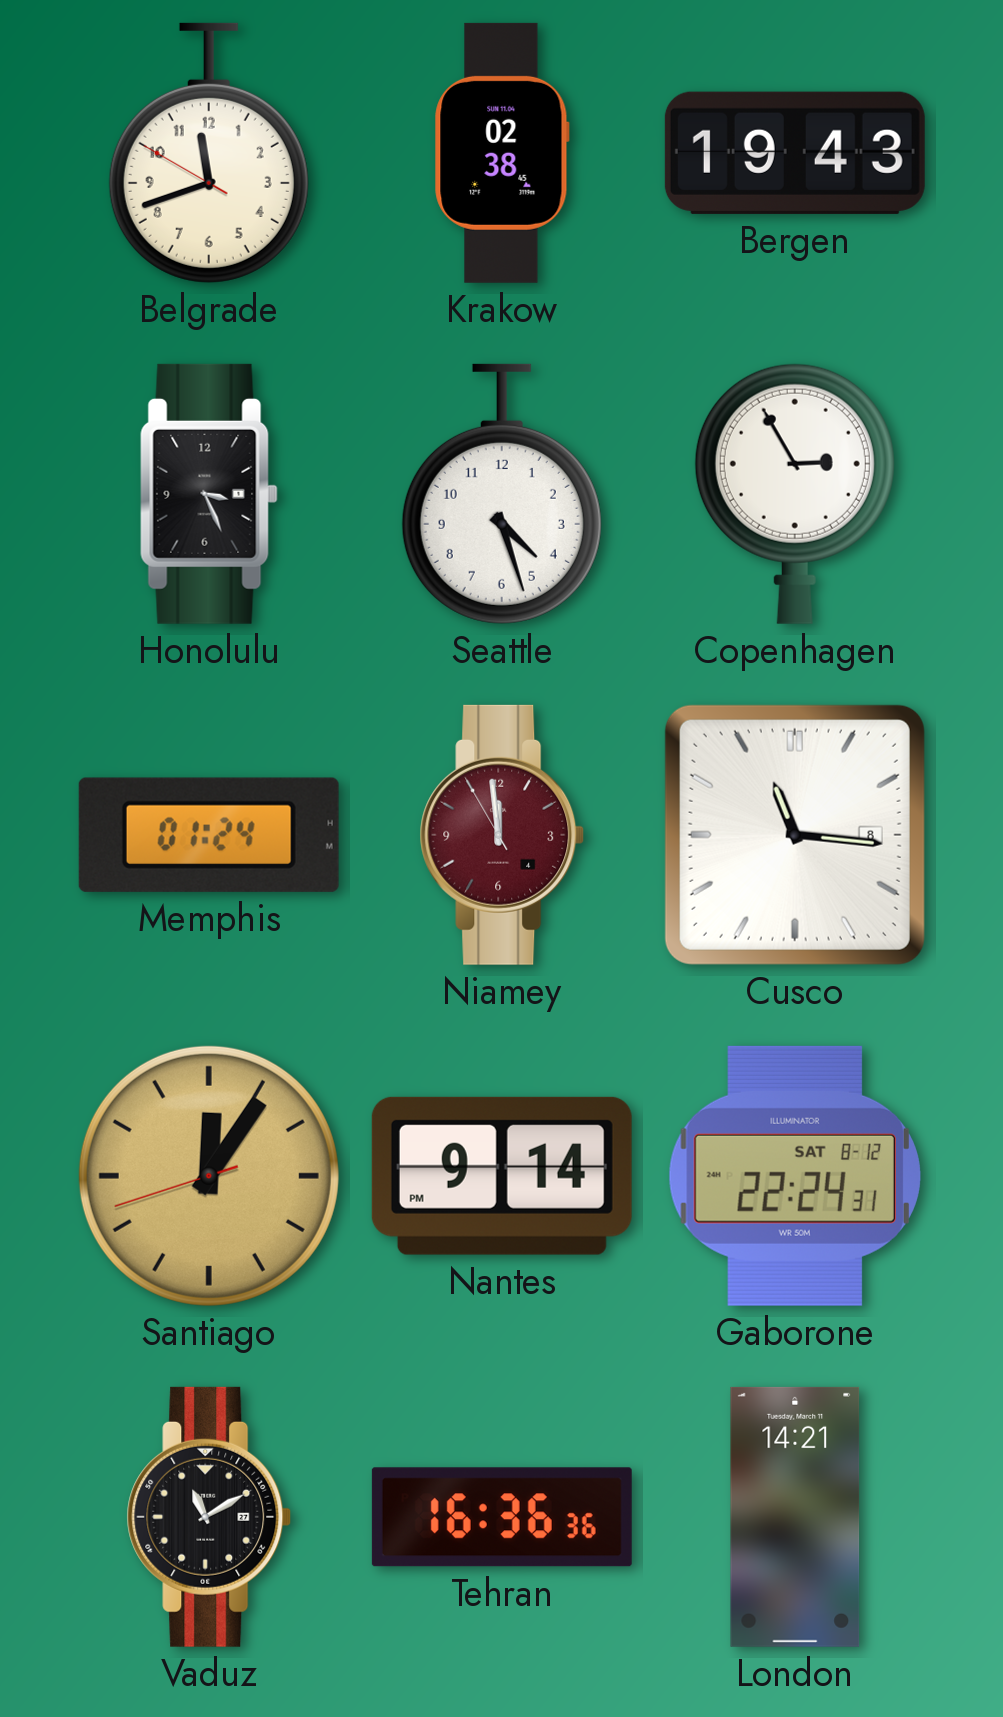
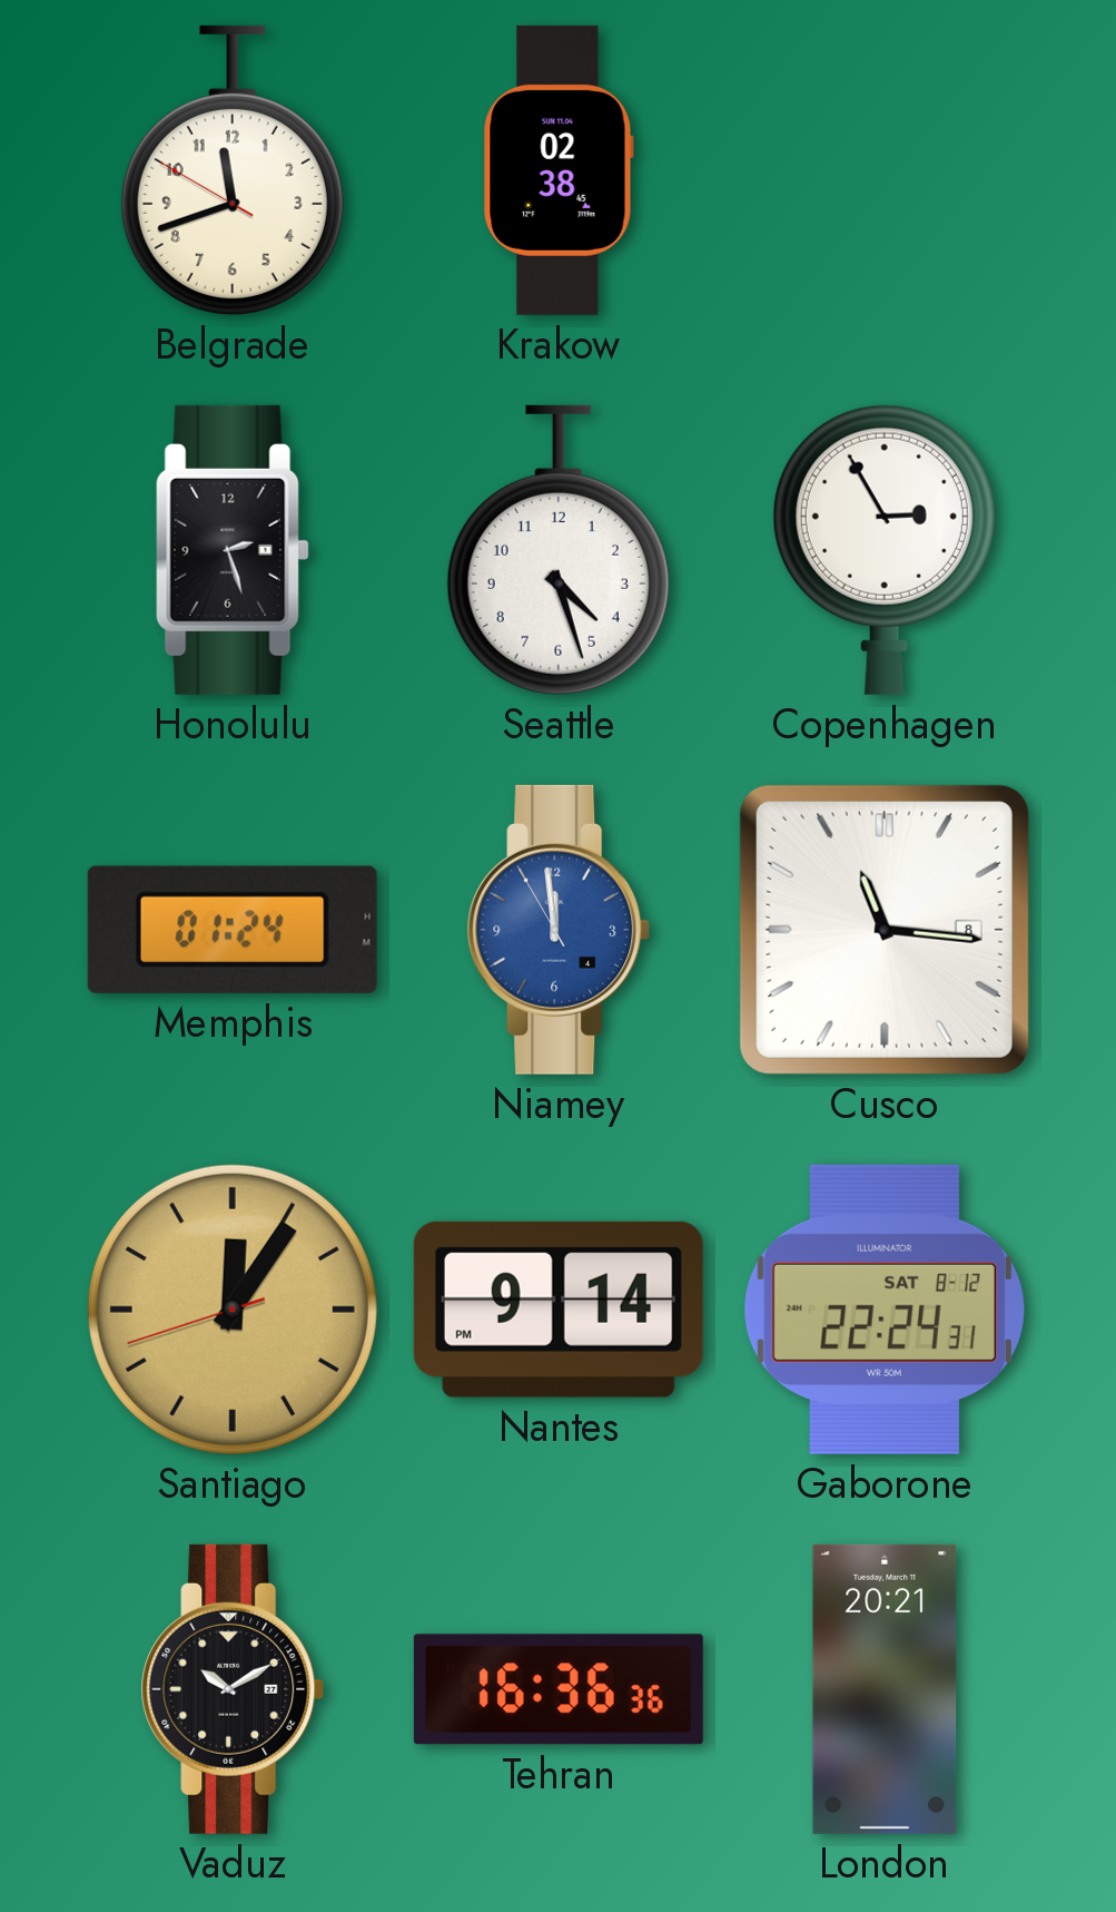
Bergen: 19:43 -> none (795, 153)
Honolulu: 3:26 -> 2:27 (233, 550)
Niamey dial: burgundy -> blue (559, 930)
Vaduz: 11:10 -> 10:10 (233, 1689)
London: 14:21 -> 20:21 (885, 1689)
